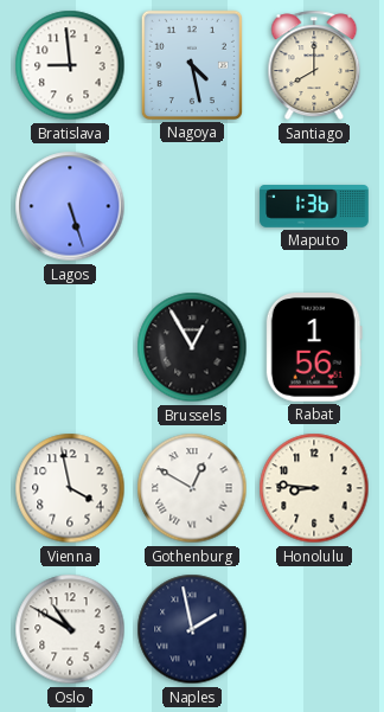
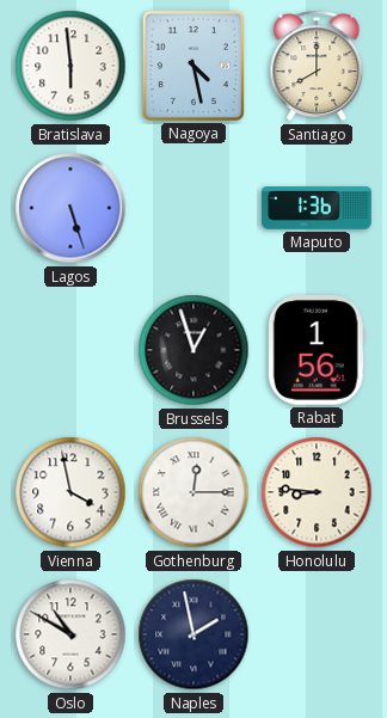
Bratislava: 8:59 -> 5:59 (70, 66)
Brussels: 12:55 -> 12:57 (193, 350)
Gothenburg: 12:50 -> 12:15 (193, 492)
